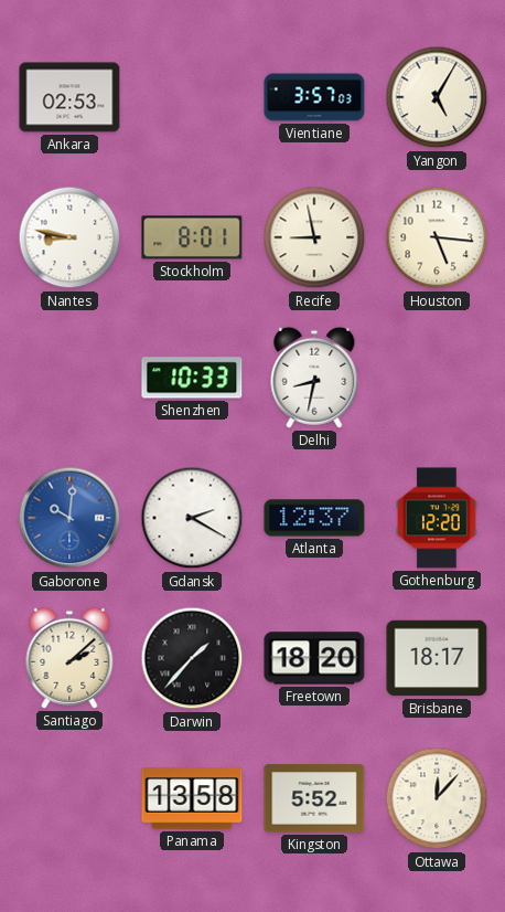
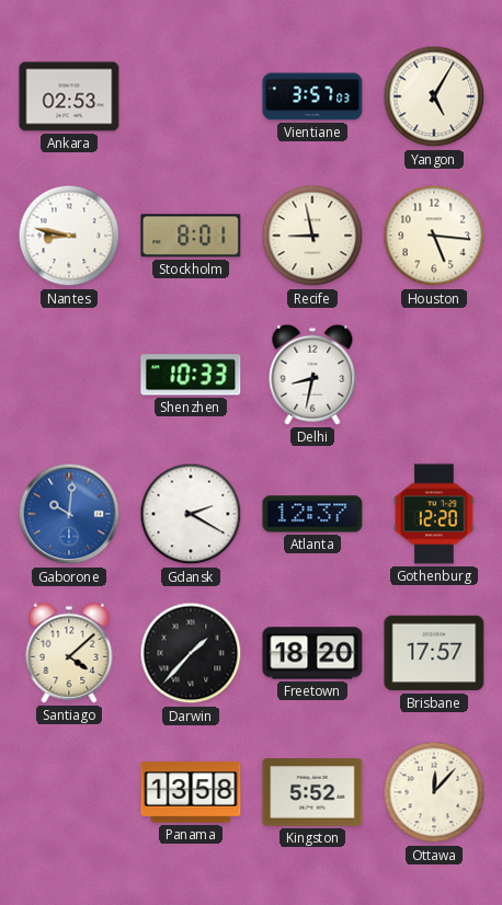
Santiago: 2:08 -> 4:08 (69, 653)
Brisbane: 18:17 -> 17:57 (434, 653)
